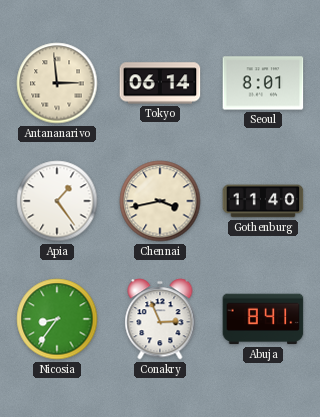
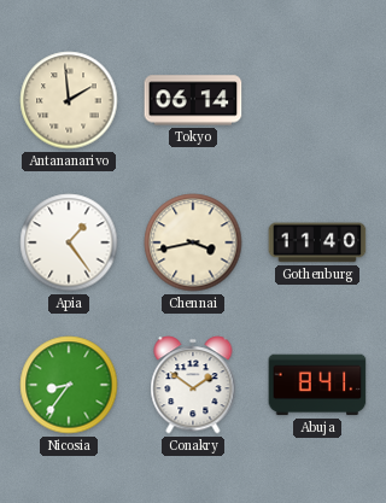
Antananarivo: 2:59 -> 1:59 (69, 100)
Seoul: 8:01 -> none (263, 83)
Conakry: 2:56 -> 1:51 (193, 385)
